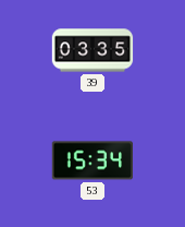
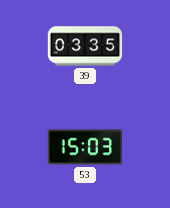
53: 15:34 -> 15:03 (85, 147)
